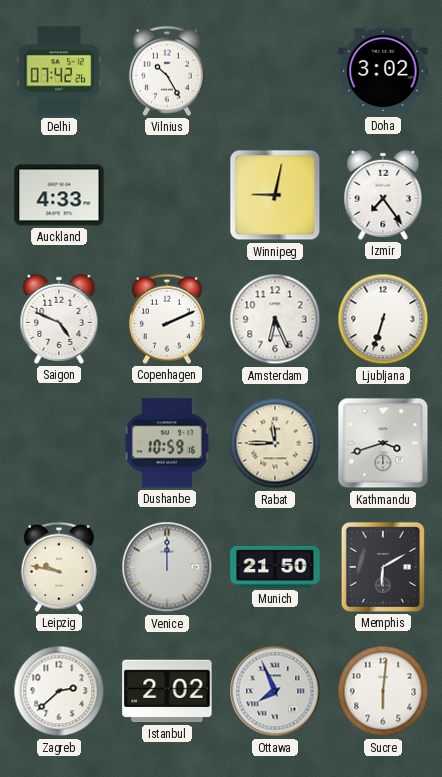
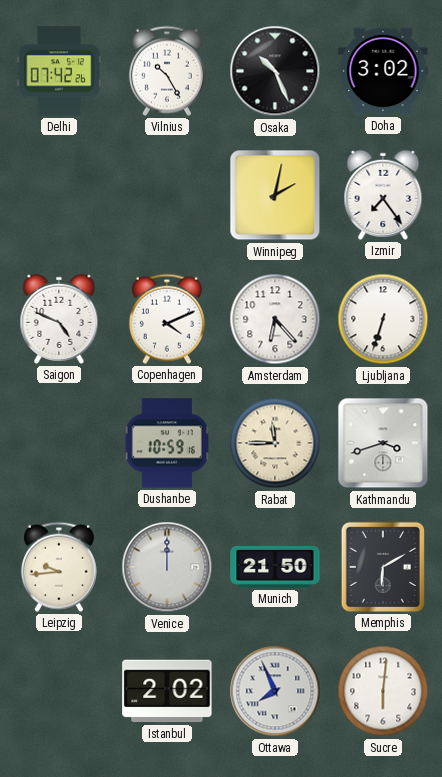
Osaka: none -> 10:26 (275, 71)
Auckland: 4:33 -> none (59, 195)
Winnipeg: 9:02 -> 2:02 (275, 195)
Copenhagen: 2:11 -> 4:11 (167, 319)
Amsterdam: 6:26 -> 6:23 (275, 319)
Leipzig: 9:47 -> 9:44 (59, 567)
Zagreb: 2:38 -> none (59, 691)
